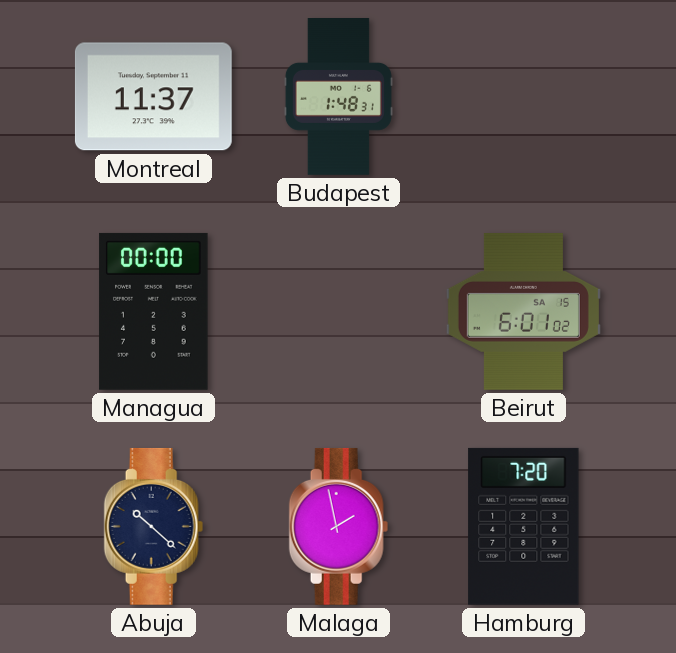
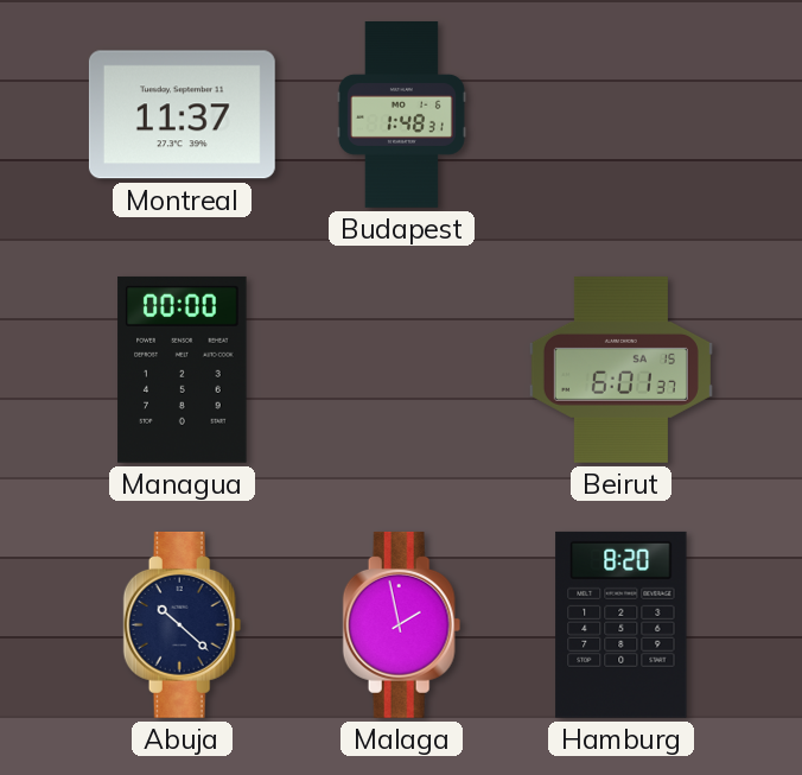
Beirut: 6:01:02 -> 6:01:37 (620, 369)
Hamburg: 7:20 -> 8:20 (622, 624)
